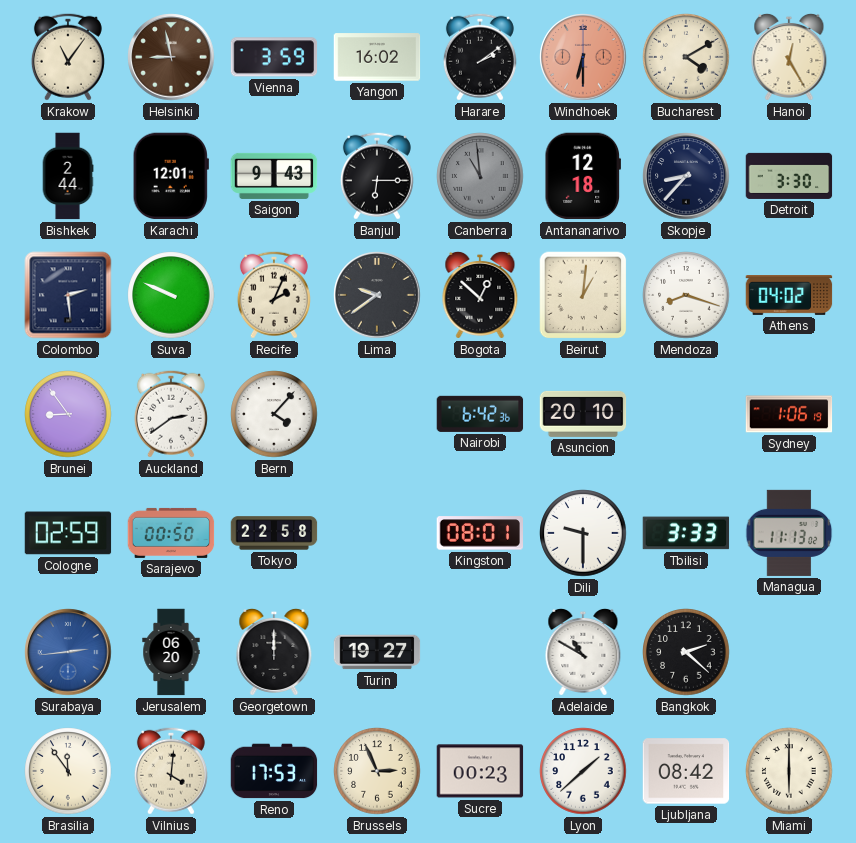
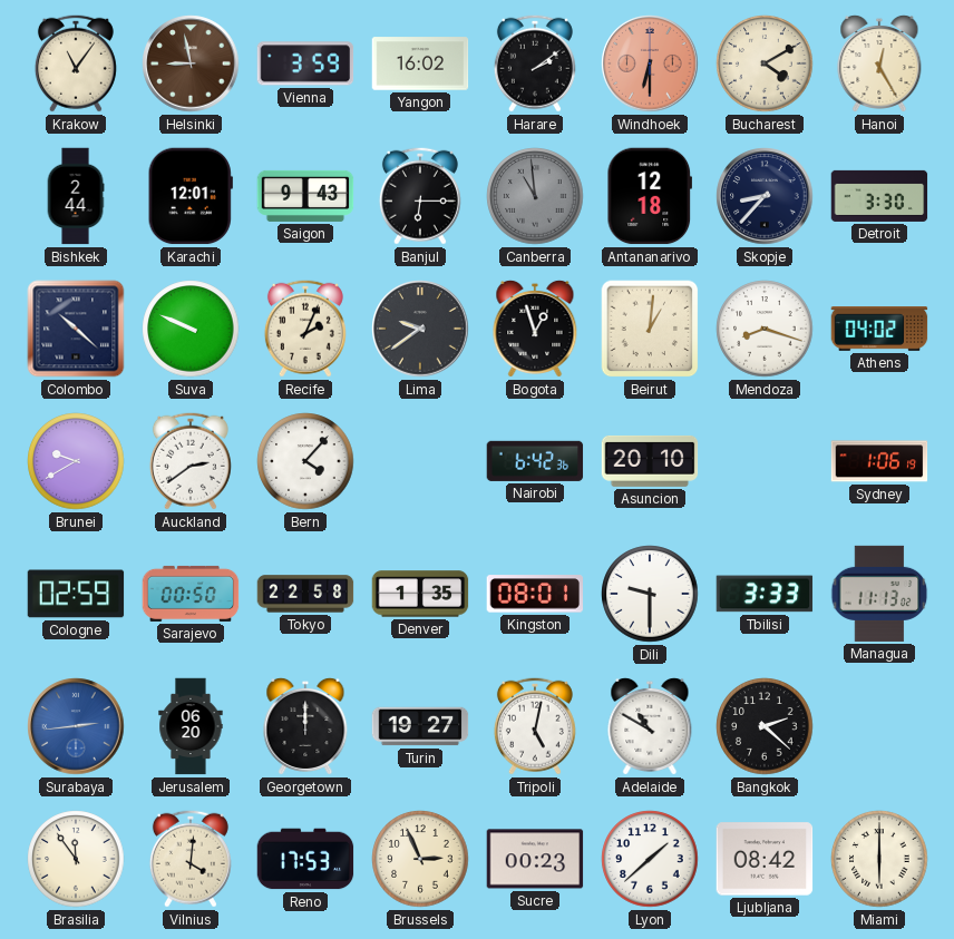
Colombo: 2:29 -> 10:22 (76, 329)
Bogota: 12:52 -> 12:57 (535, 329)
Brunei: 8:54 -> 9:40 (76, 461)
Denver: none -> 1:35 (420, 594)
Tripoli: none -> 5:02 (535, 726)
